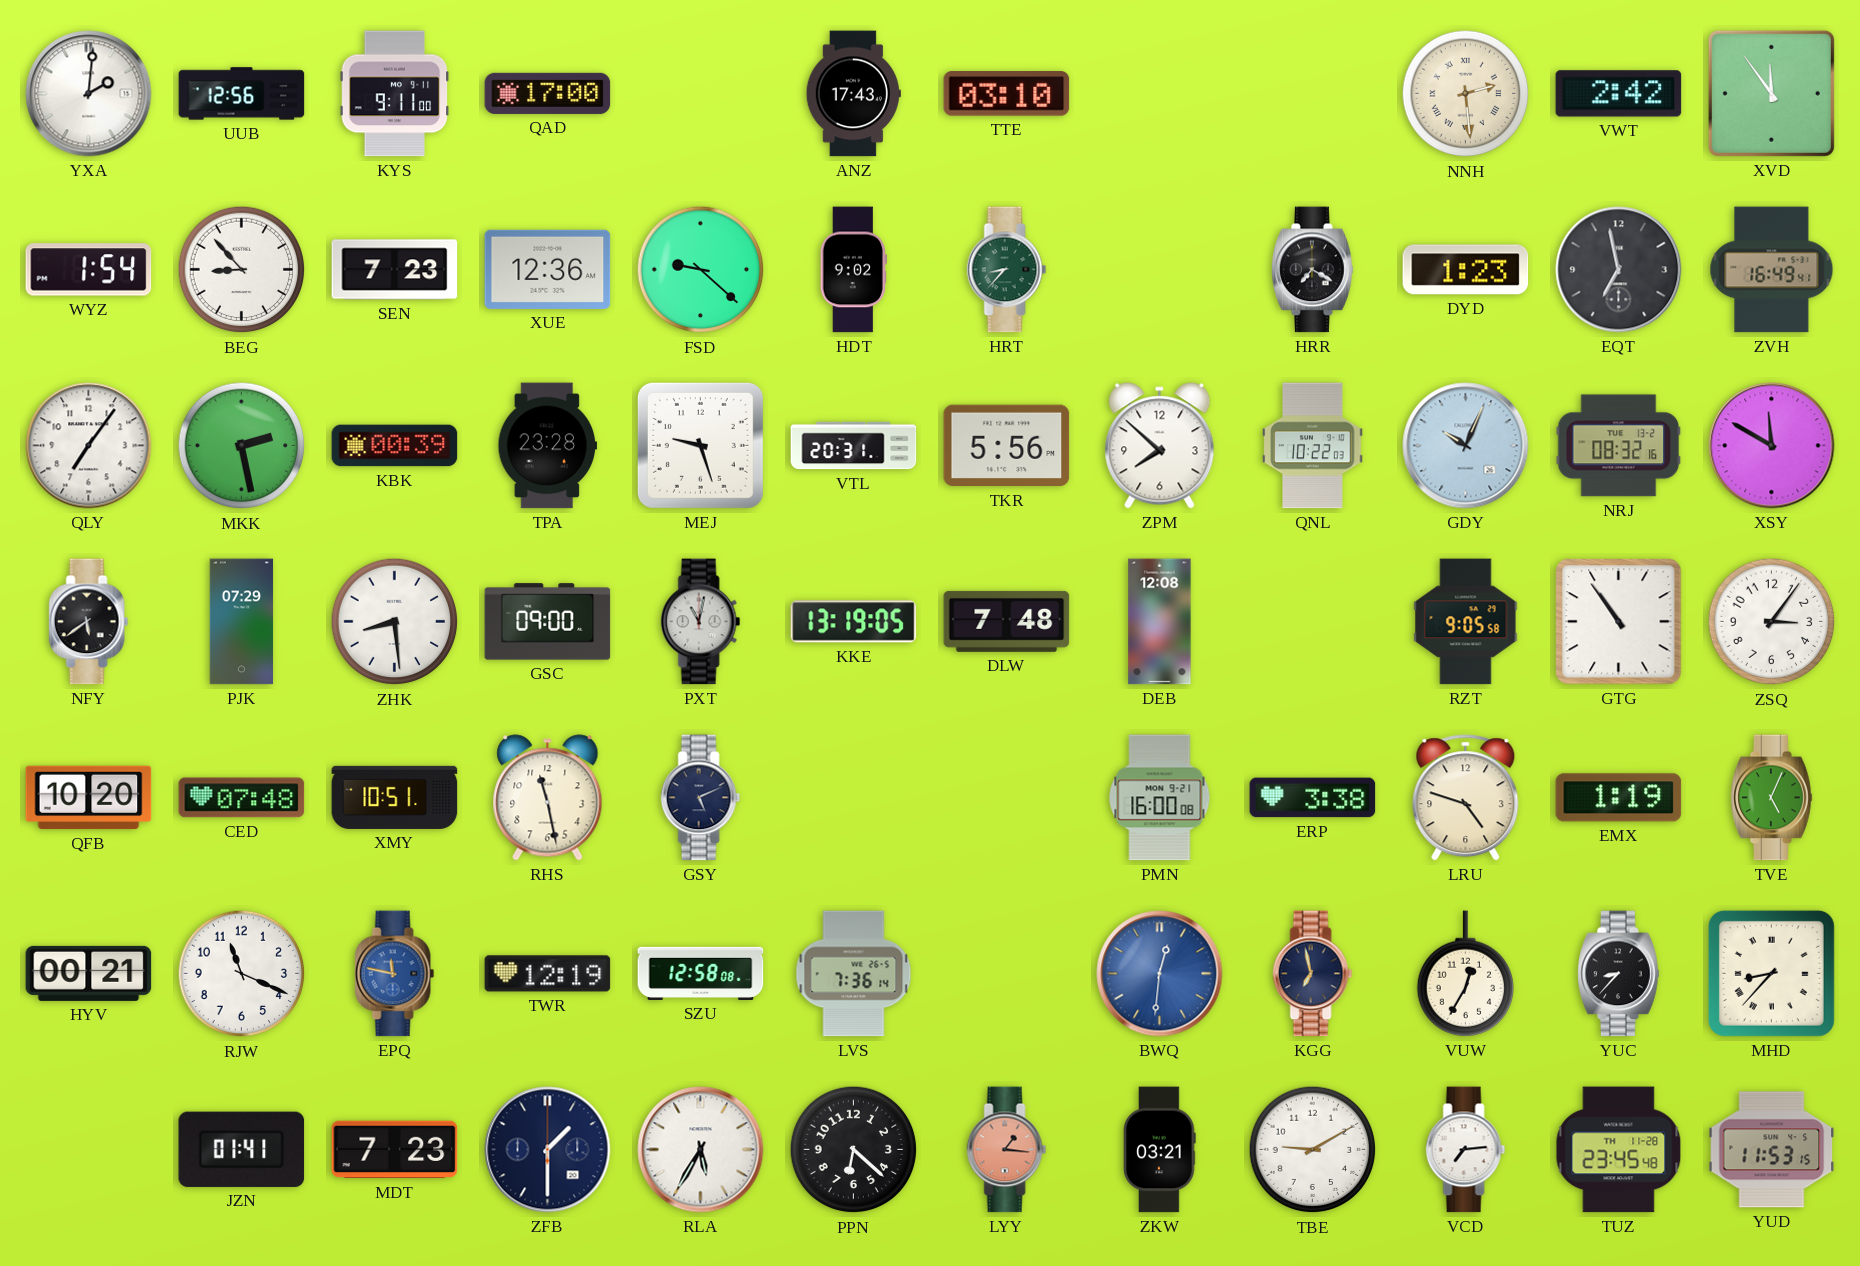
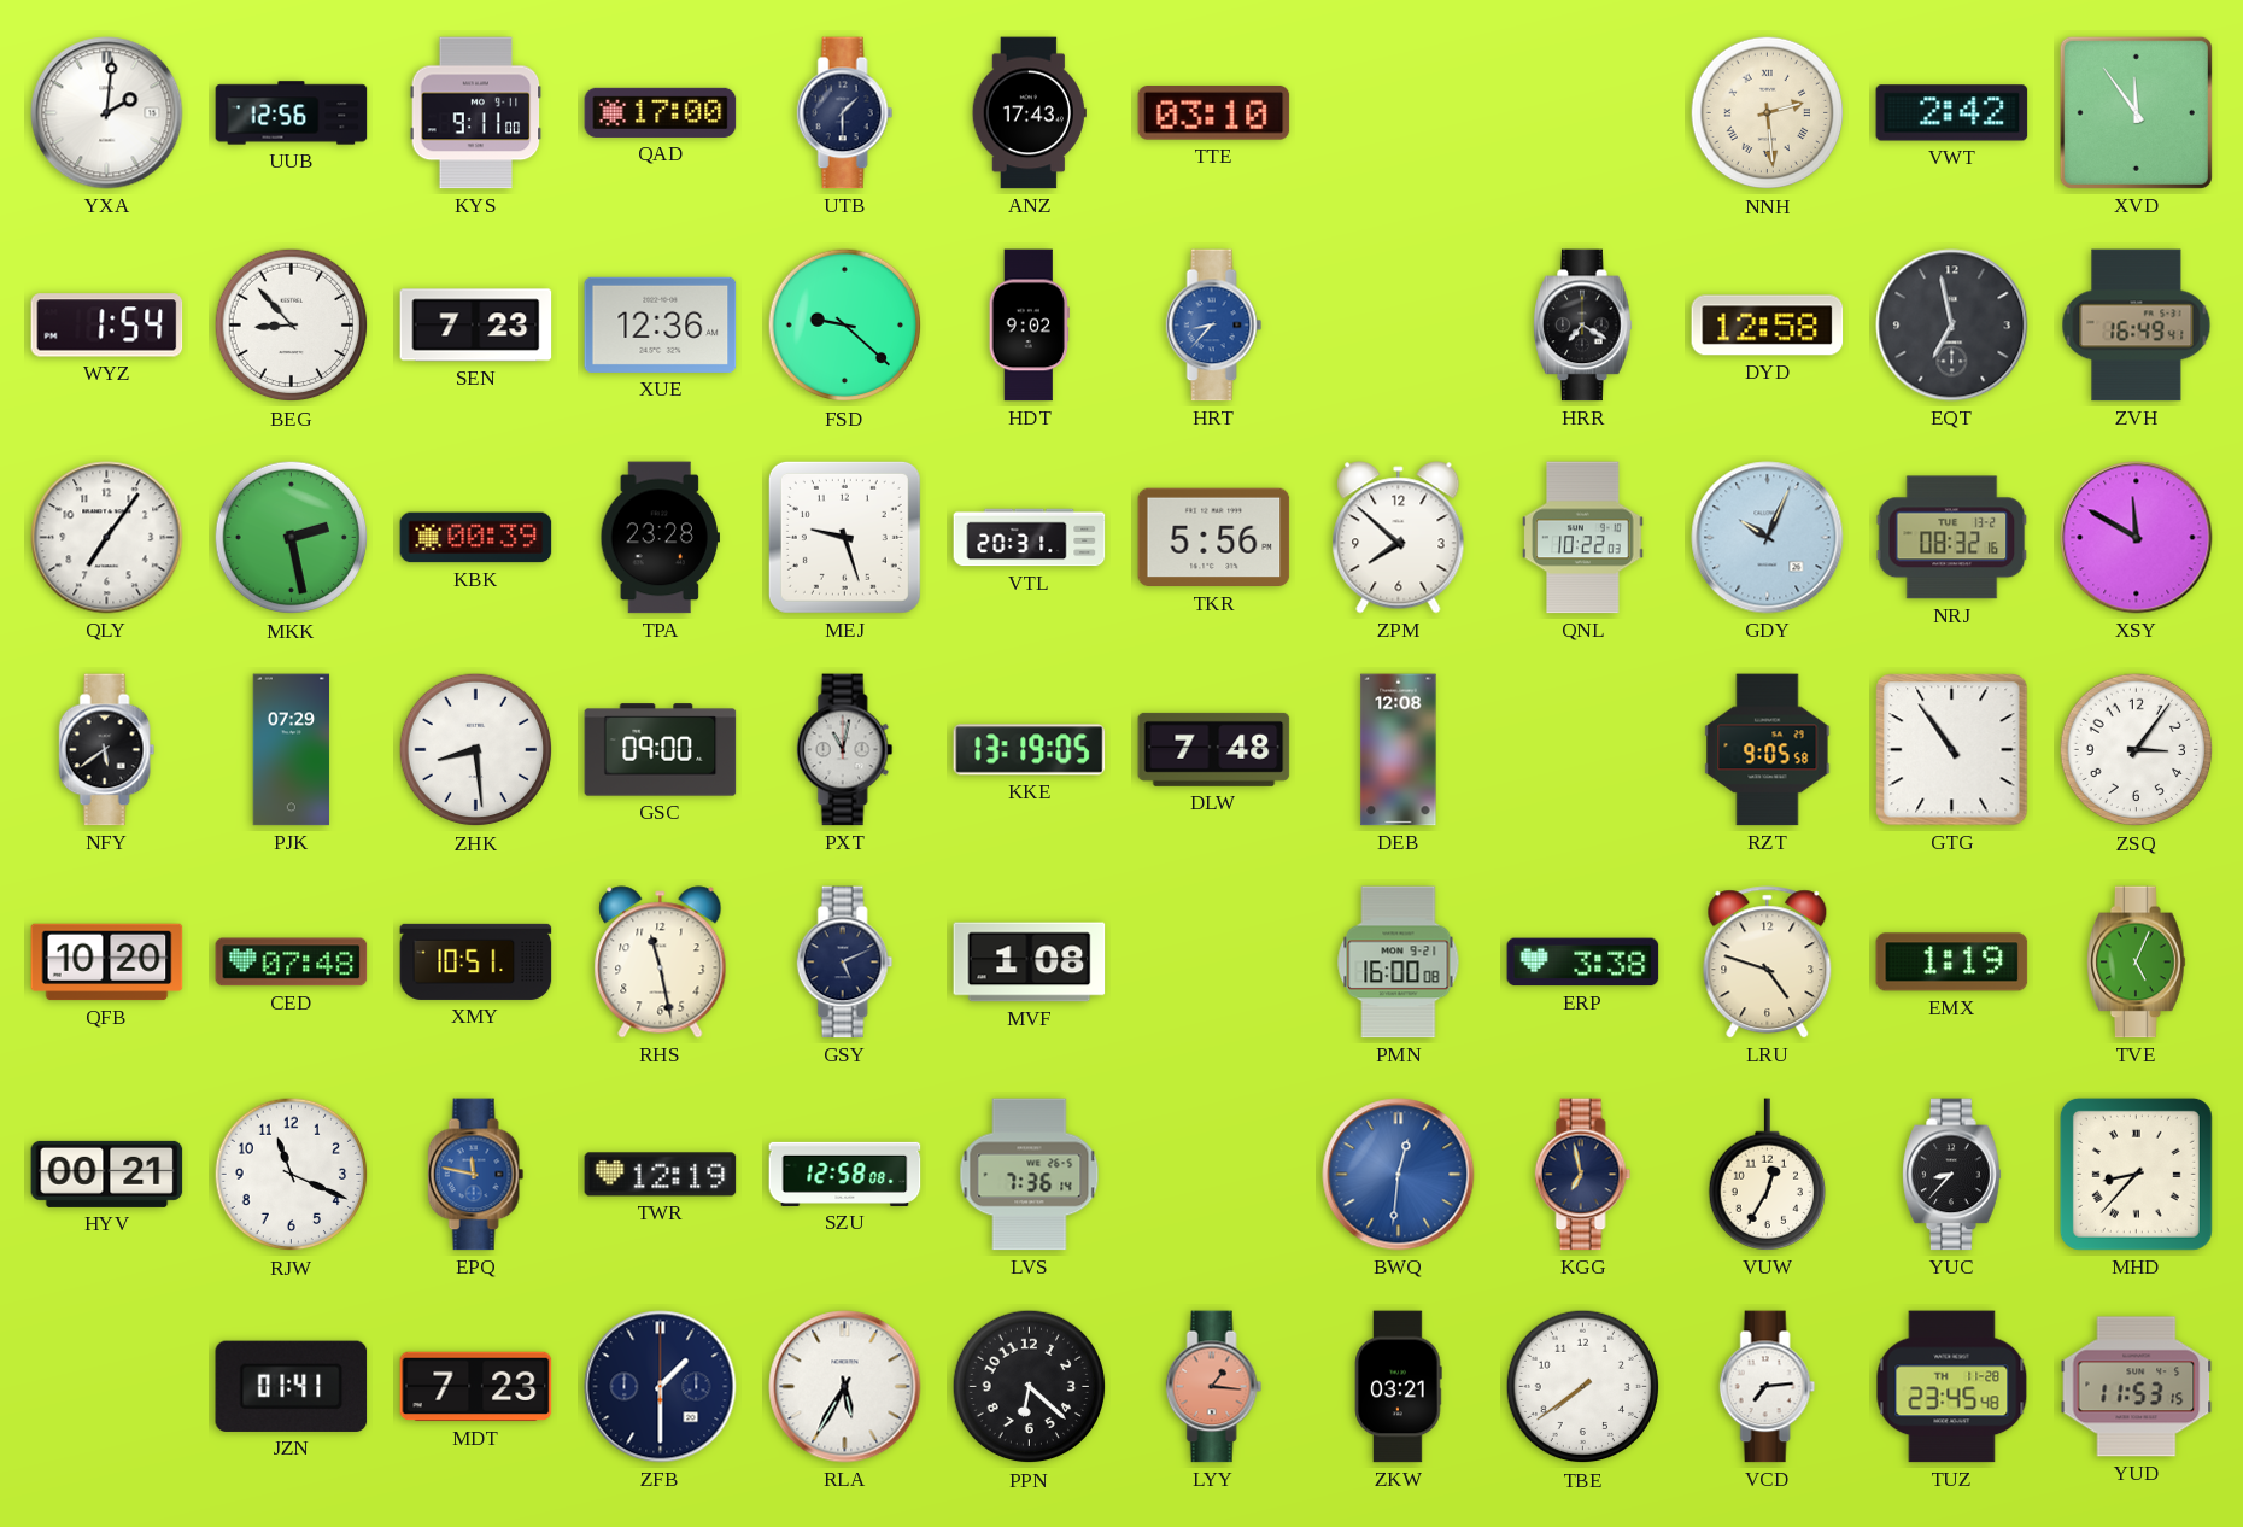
UTB: none -> 1:30 (845, 113)
HRT dial: green -> blue (1214, 326)
DYD: 1:23 -> 12:58 (1768, 326)
MVF: none -> 1:08 (1030, 963)
TBE: 9:10 -> 7:39 (1583, 1387)
